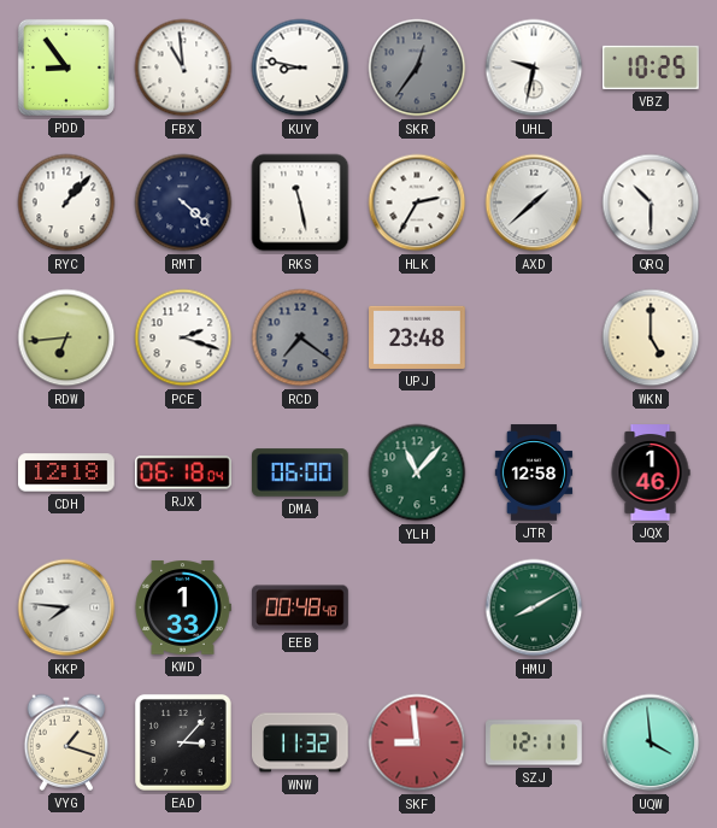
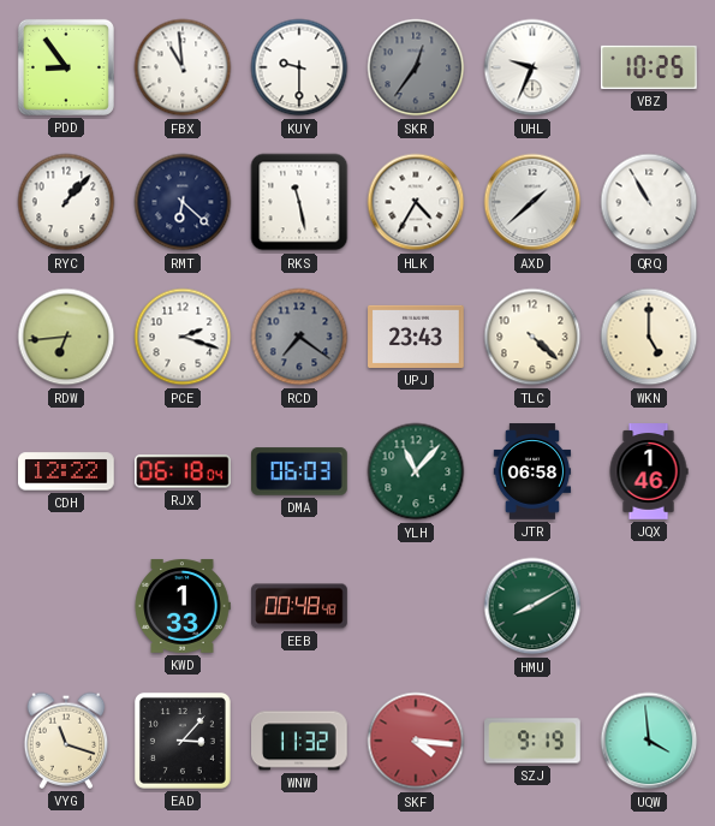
KUY: 8:47 -> 9:30 (299, 67)
UHL: 9:32 -> 9:34 (532, 67)
RMT: 4:22 -> 6:22 (183, 202)
HLK: 2:35 -> 4:35 (416, 202)
QRQ: 10:30 -> 10:55 (649, 202)
UPJ: 23:48 -> 23:43 (416, 337)
TLC: none -> 4:22 (532, 337)
CDH: 12:18 -> 12:22 (67, 471)
DMA: 06:00 -> 06:03 (300, 471)
JTR: 12:58 -> 06:58 (532, 471)
KKP: 7:46 -> none (66, 607)
VYG: 1:18 -> 11:18 (66, 741)
SKF: 8:59 -> 4:16 (416, 741)
SZJ: 12:11 -> 9:19 (532, 741)
